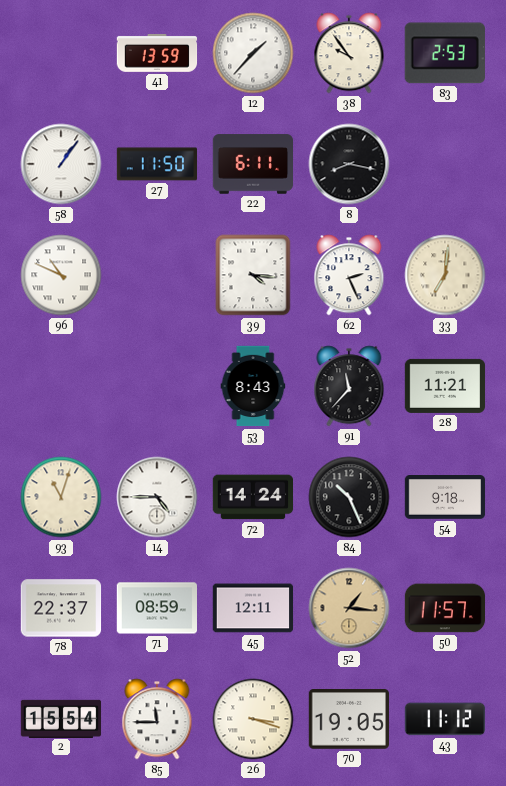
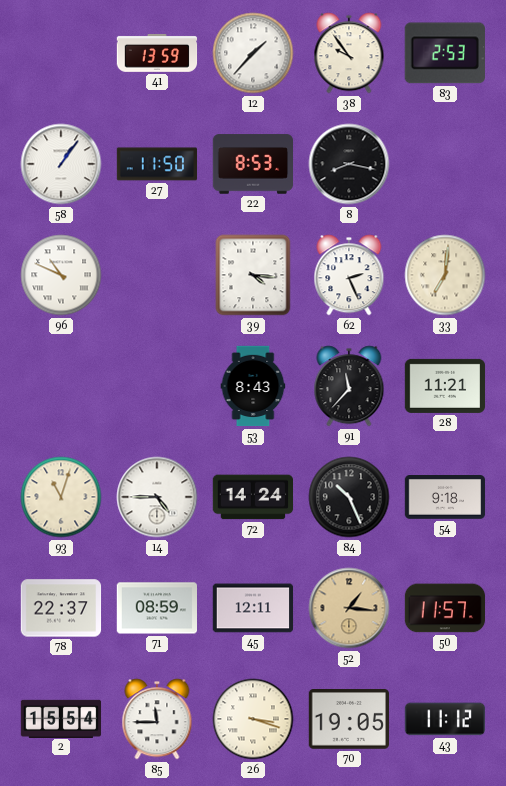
22: 6:11 -> 8:53 (253, 164)
